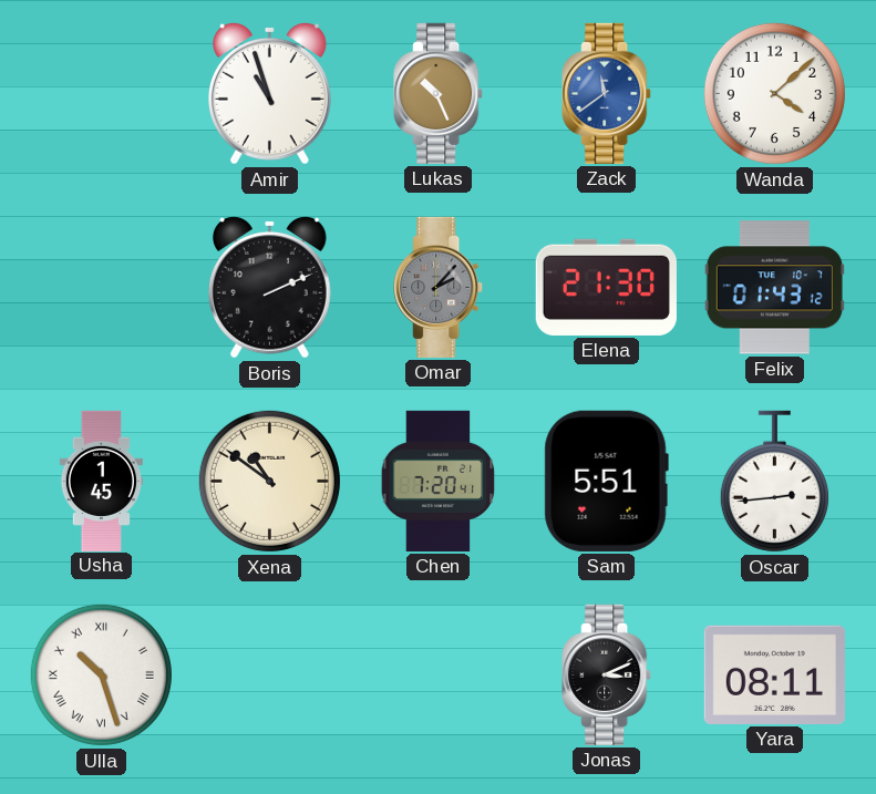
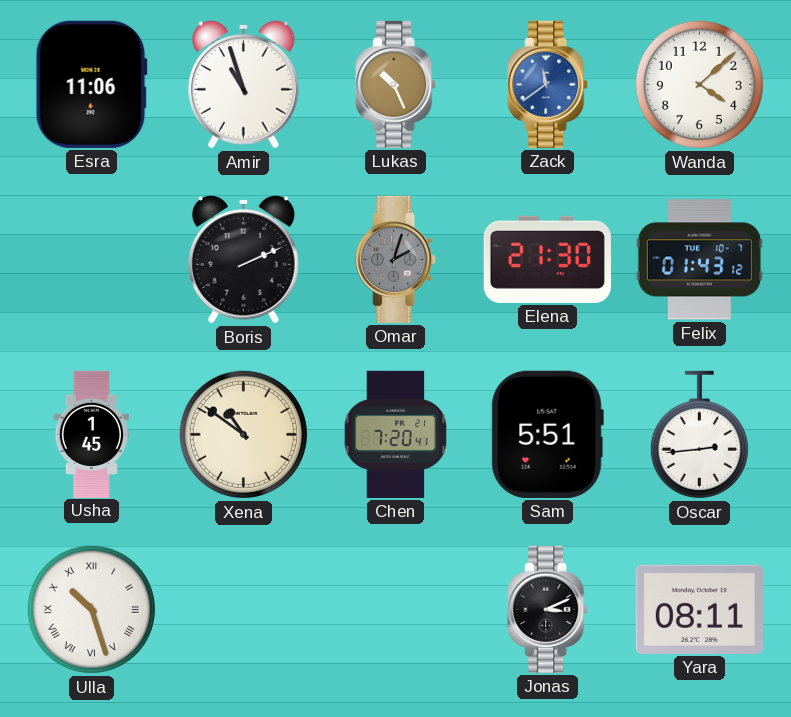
Esra: none -> 11:06 (91, 84)
Omar: 2:07 -> 2:03 (396, 259)
